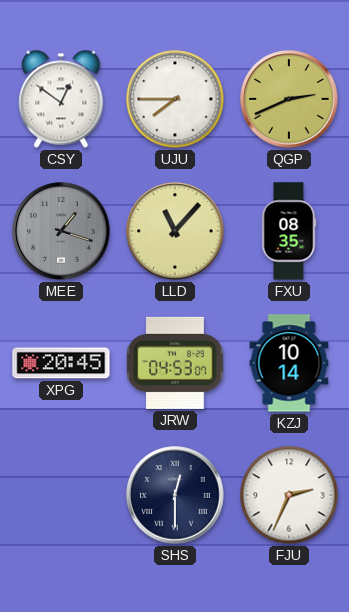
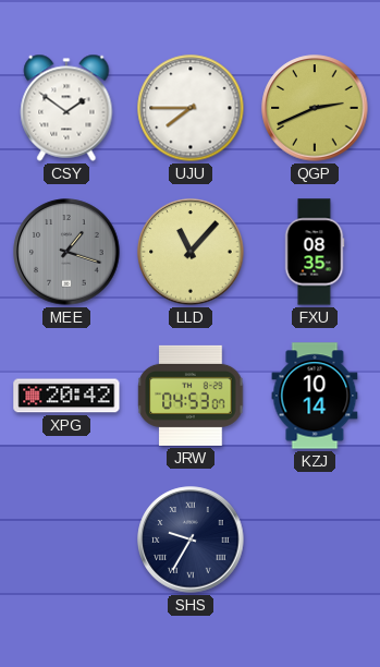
CSY: 12:51 -> 1:51 (66, 108)
XPG: 20:45 -> 20:42 (66, 396)
SHS: 12:30 -> 9:35 (191, 539)
FJU: 2:34 -> none (289, 495)
